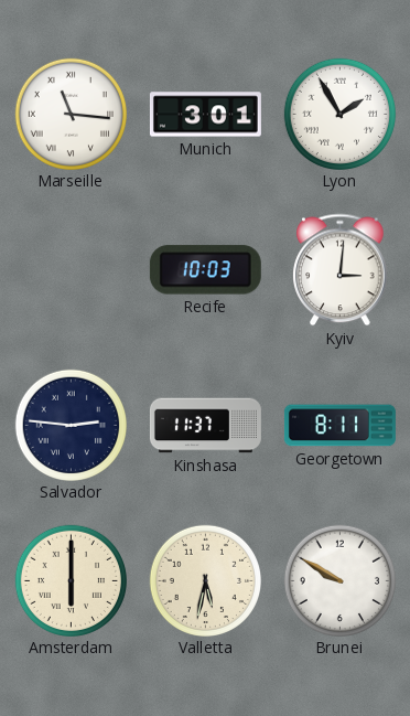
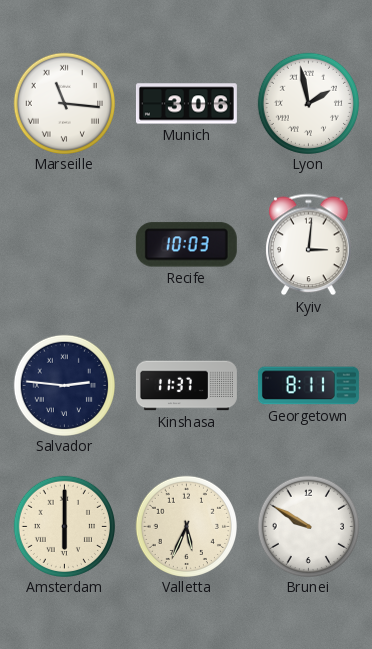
Munich: 3:01 -> 3:06 (186, 104)
Lyon: 1:55 -> 1:58 (308, 103)
Valletta: 5:32 -> 5:34 (186, 526)
